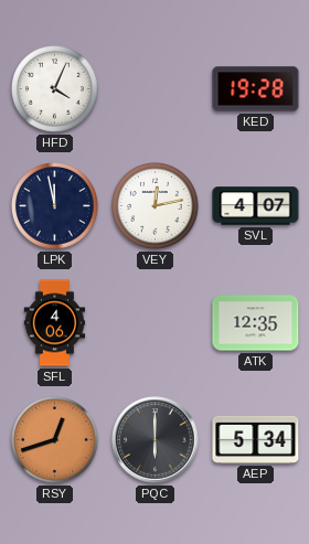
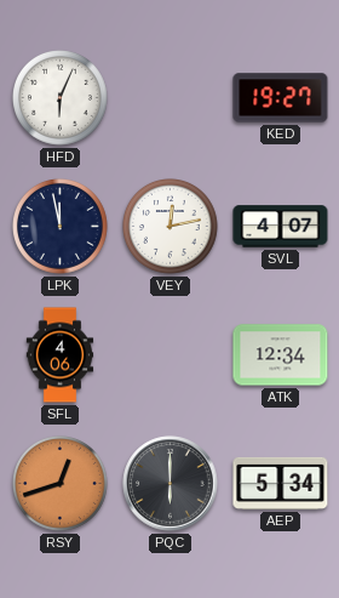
HFD: 4:04 -> 6:04 (61, 98)
KED: 19:28 -> 19:27 (281, 98)
ATK: 12:35 -> 12:34 (281, 355)
